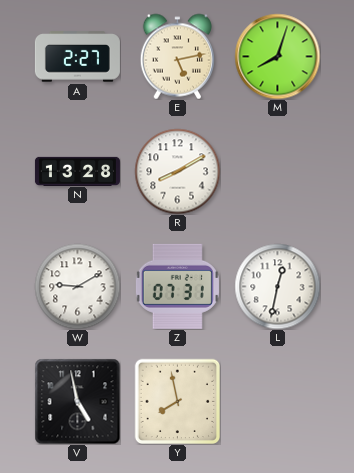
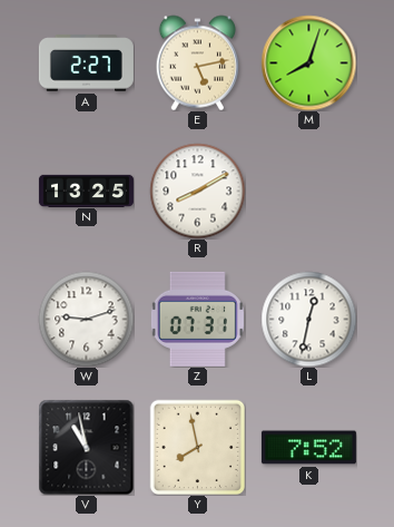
N: 13:28 -> 13:25 (86, 191)
W: 9:10 -> 9:12 (86, 319)
V: 4:58 -> 10:58 (86, 447)
K: none -> 7:52 (308, 448)
